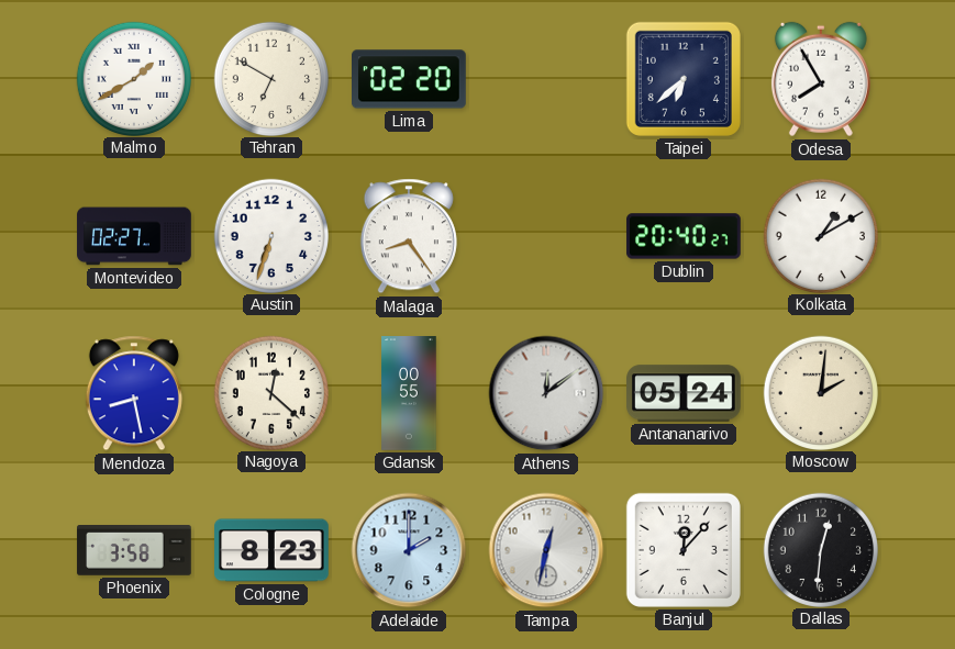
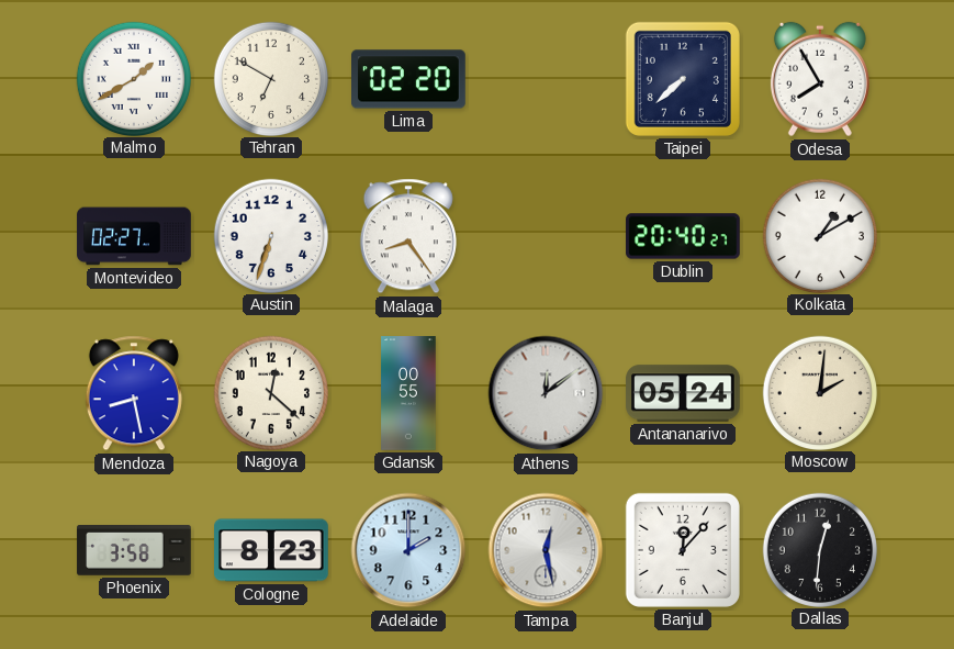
Taipei: 6:38 -> 7:38 (683, 79)
Tampa: 12:32 -> 12:28 (546, 550)
